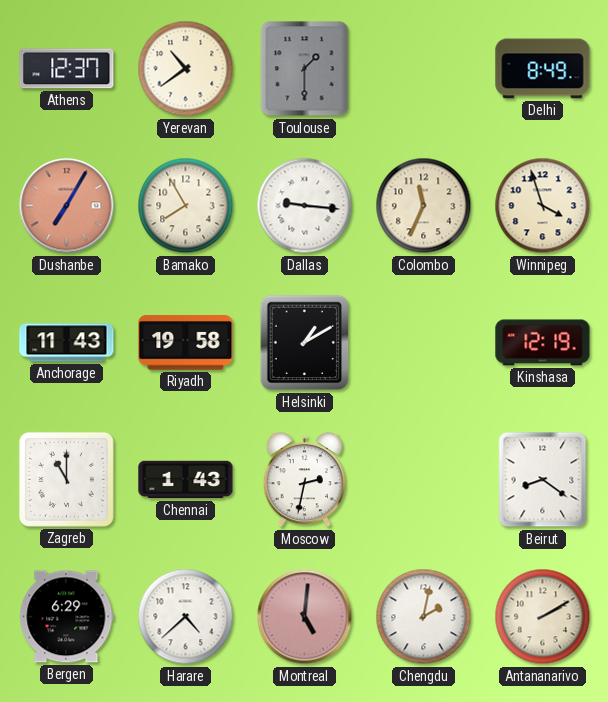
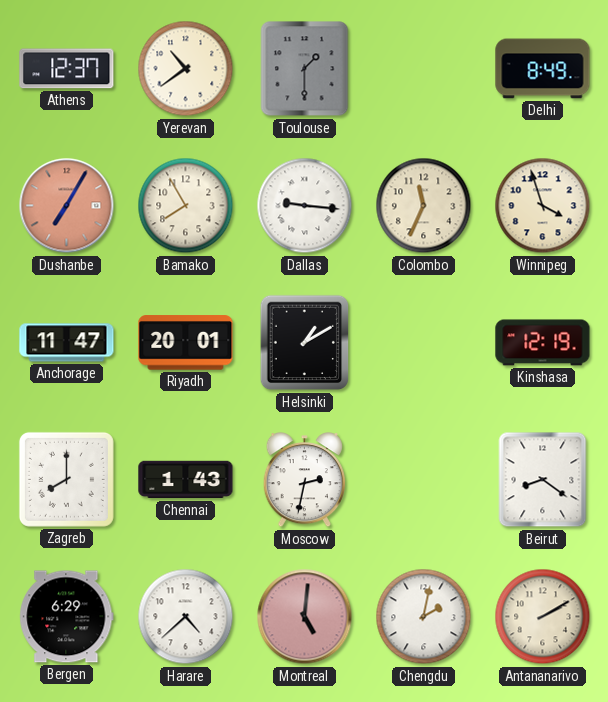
Anchorage: 11:43 -> 11:47 (67, 343)
Riyadh: 19:58 -> 20:01 (186, 343)
Zagreb: 11:00 -> 8:00 (66, 479)
